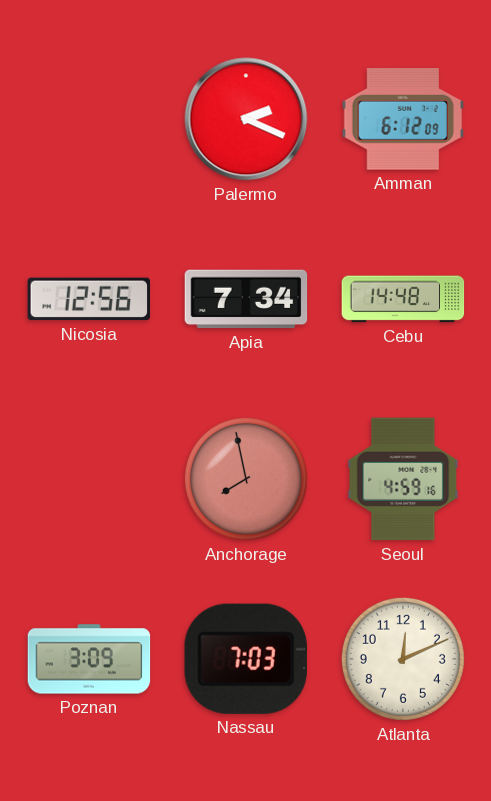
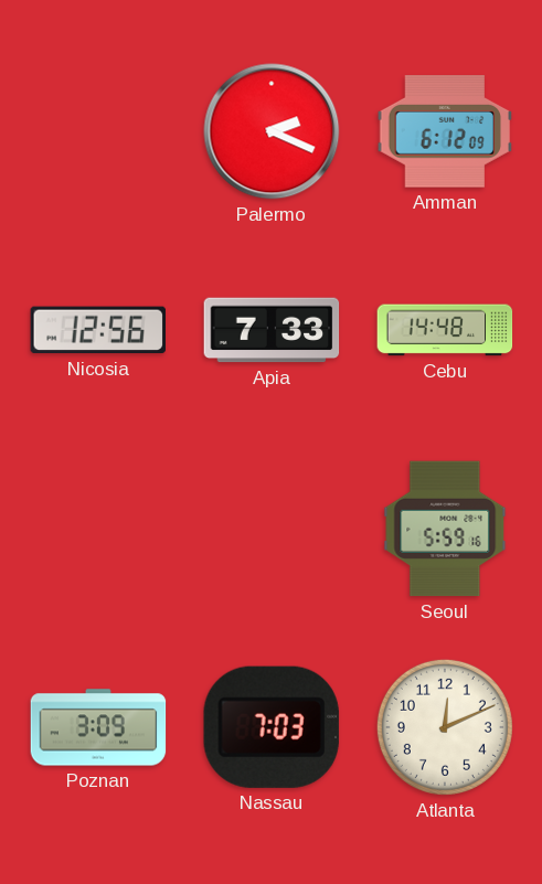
Apia: 7:34 -> 7:33 (272, 330)
Anchorage: 7:58 -> none (246, 479)
Seoul: 4:59 -> 5:59 (445, 529)
